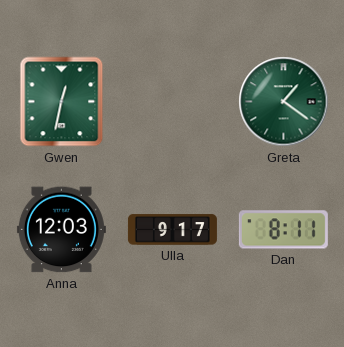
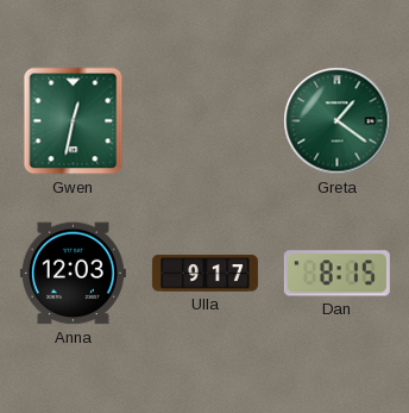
Dan: 8:11 -> 8:15 (336, 274)
